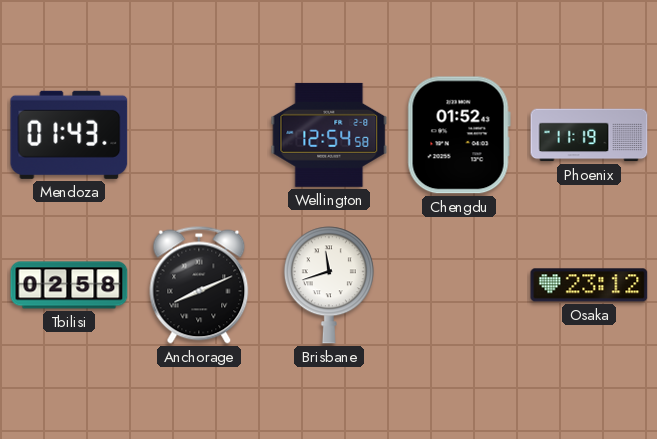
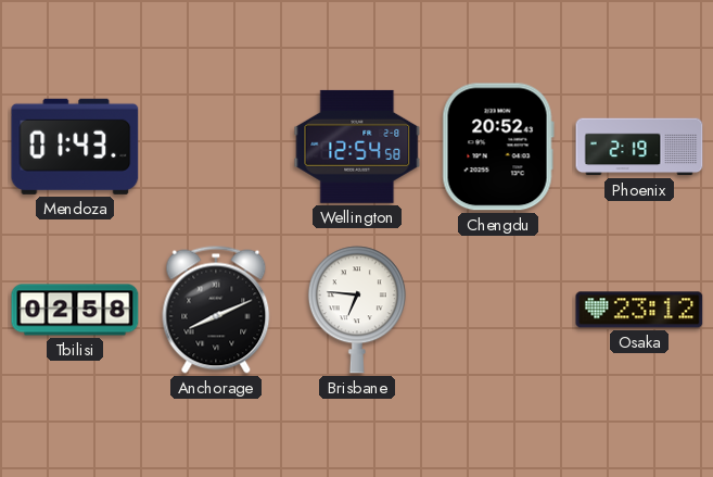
Chengdu: 01:52 -> 20:52 (498, 147)
Phoenix: 11:19 -> 2:19 (639, 147)
Brisbane: 11:42 -> 6:46 (357, 310)
